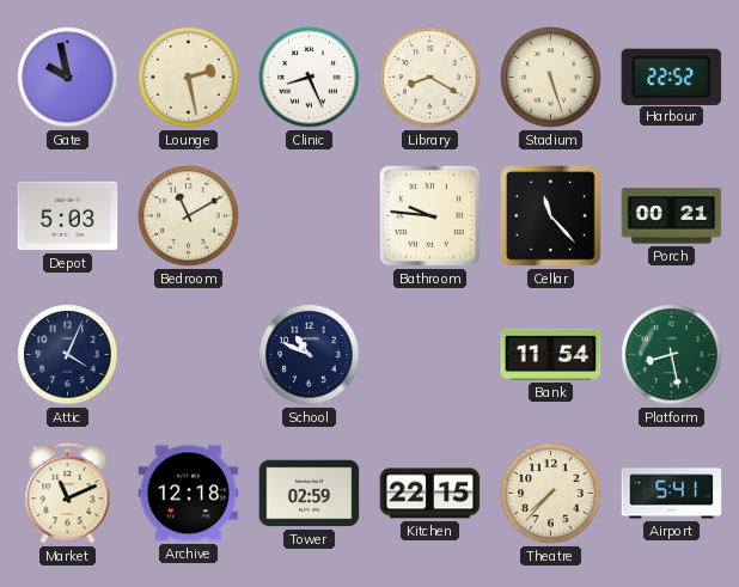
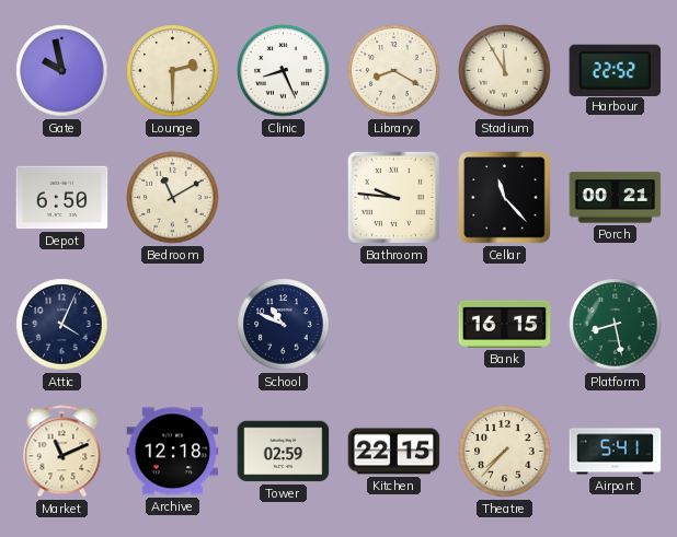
Lounge: 2:28 -> 2:30 (173, 71)
Stadium: 5:27 -> 11:55 (505, 71)
Depot: 5:03 -> 6:50 (62, 198)
Bank: 11:54 -> 16:15 (505, 324)
